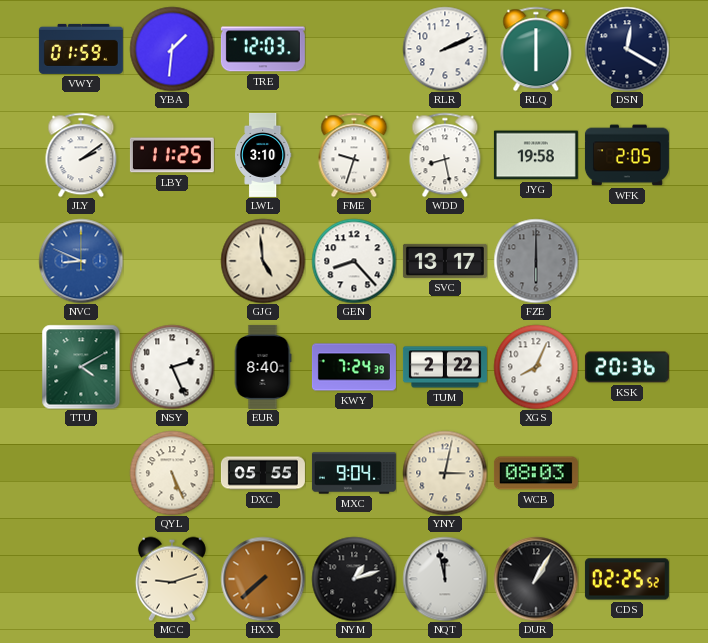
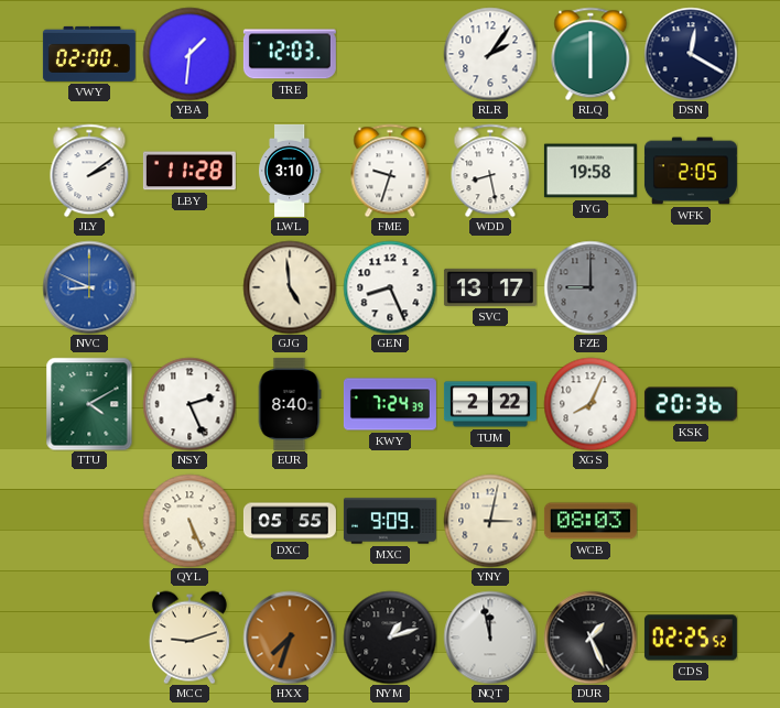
VWY: 01:59 -> 02:00 (89, 54)
RLR: 2:11 -> 2:06 (490, 54)
LBY: 11:25 -> 11:28 (189, 171)
GEN: 8:23 -> 8:26 (390, 287)
FZE: 6:00 -> 9:00 (591, 287)
MXC: 9:04 -> 9:09 (390, 521)
HXX: 7:38 -> 7:33 (290, 638)
DUR: 1:05 -> 1:26 (591, 638)
